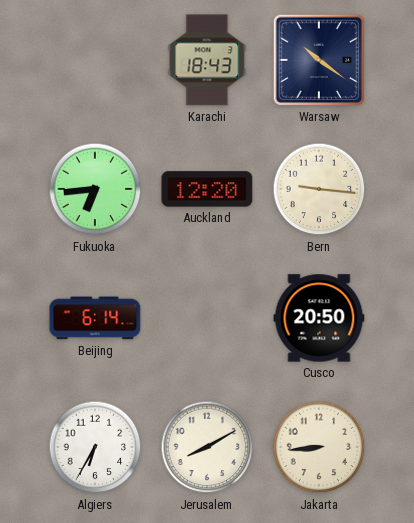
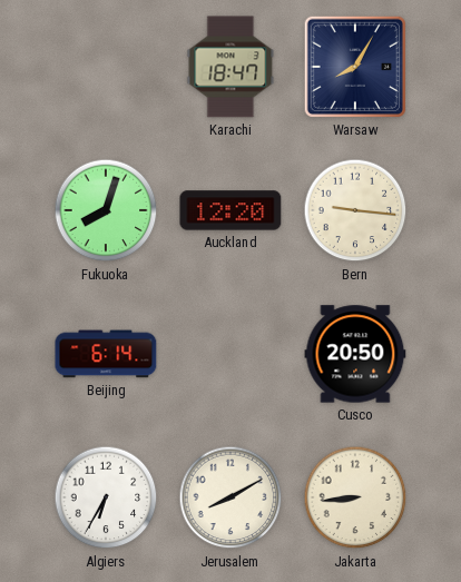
Karachi: 18:43 -> 18:47 (230, 67)
Warsaw: 10:21 -> 8:05 (355, 67)
Fukuoka: 6:44 -> 8:03 (106, 210)
